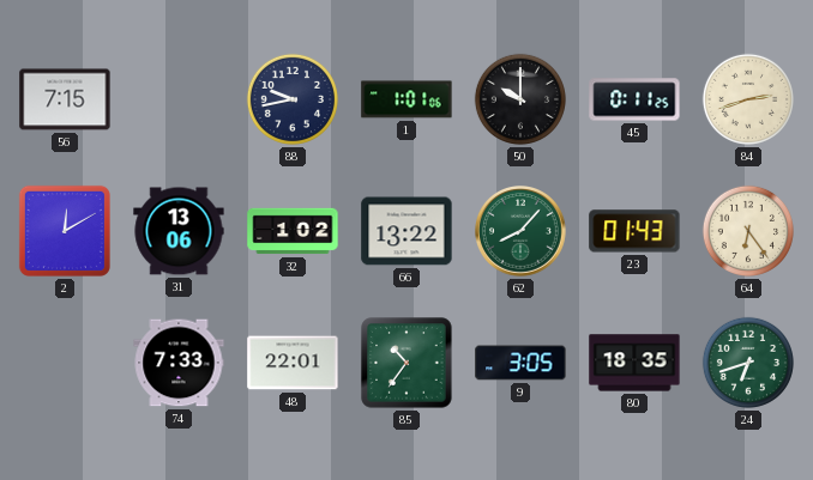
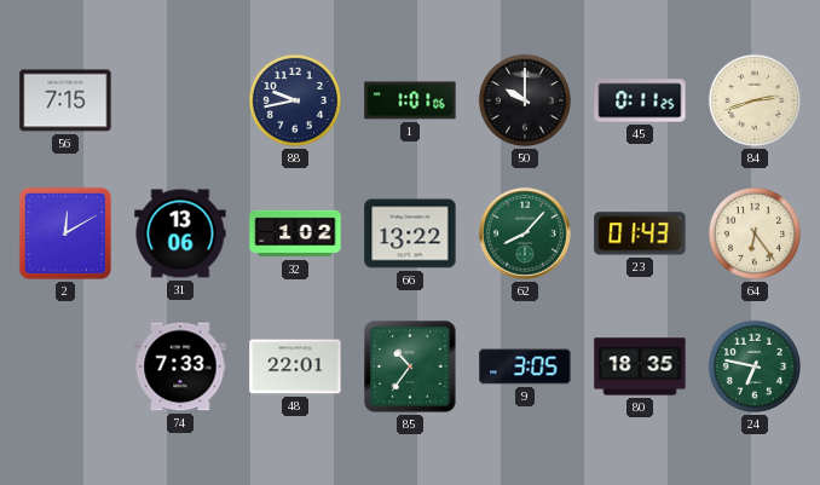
24: 6:42 -> 6:47 (755, 366)
